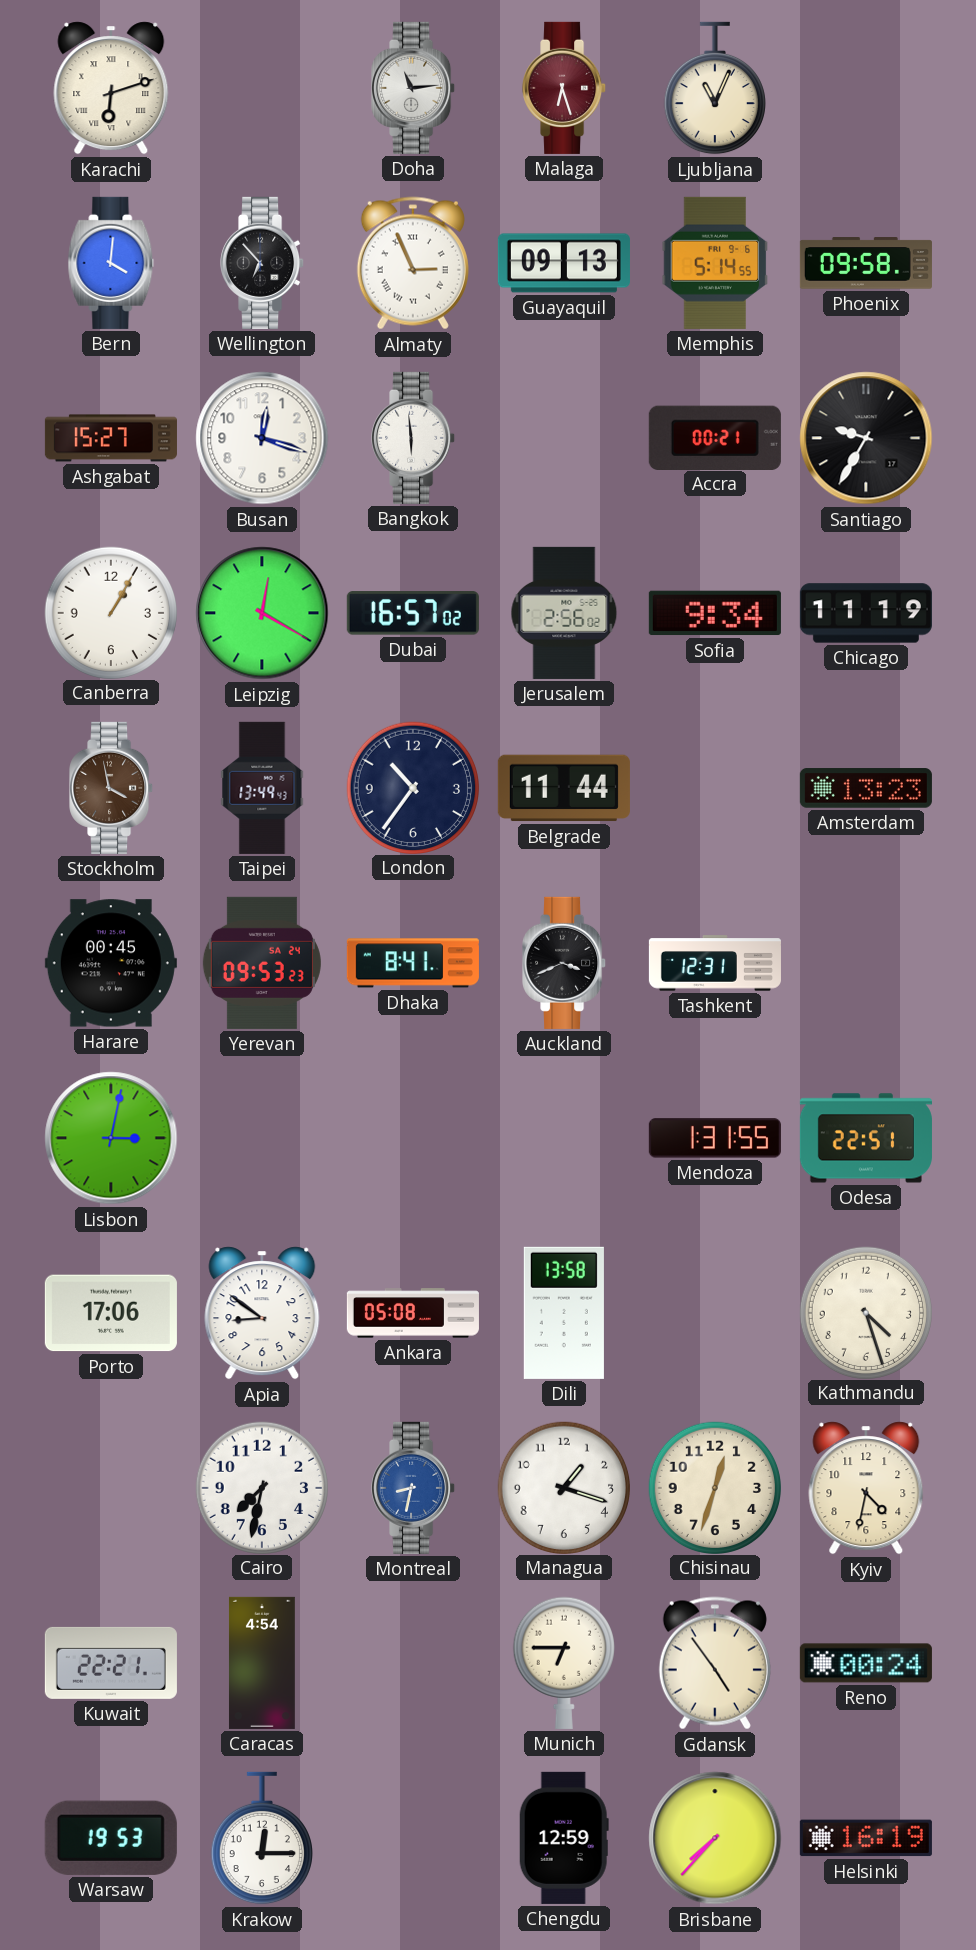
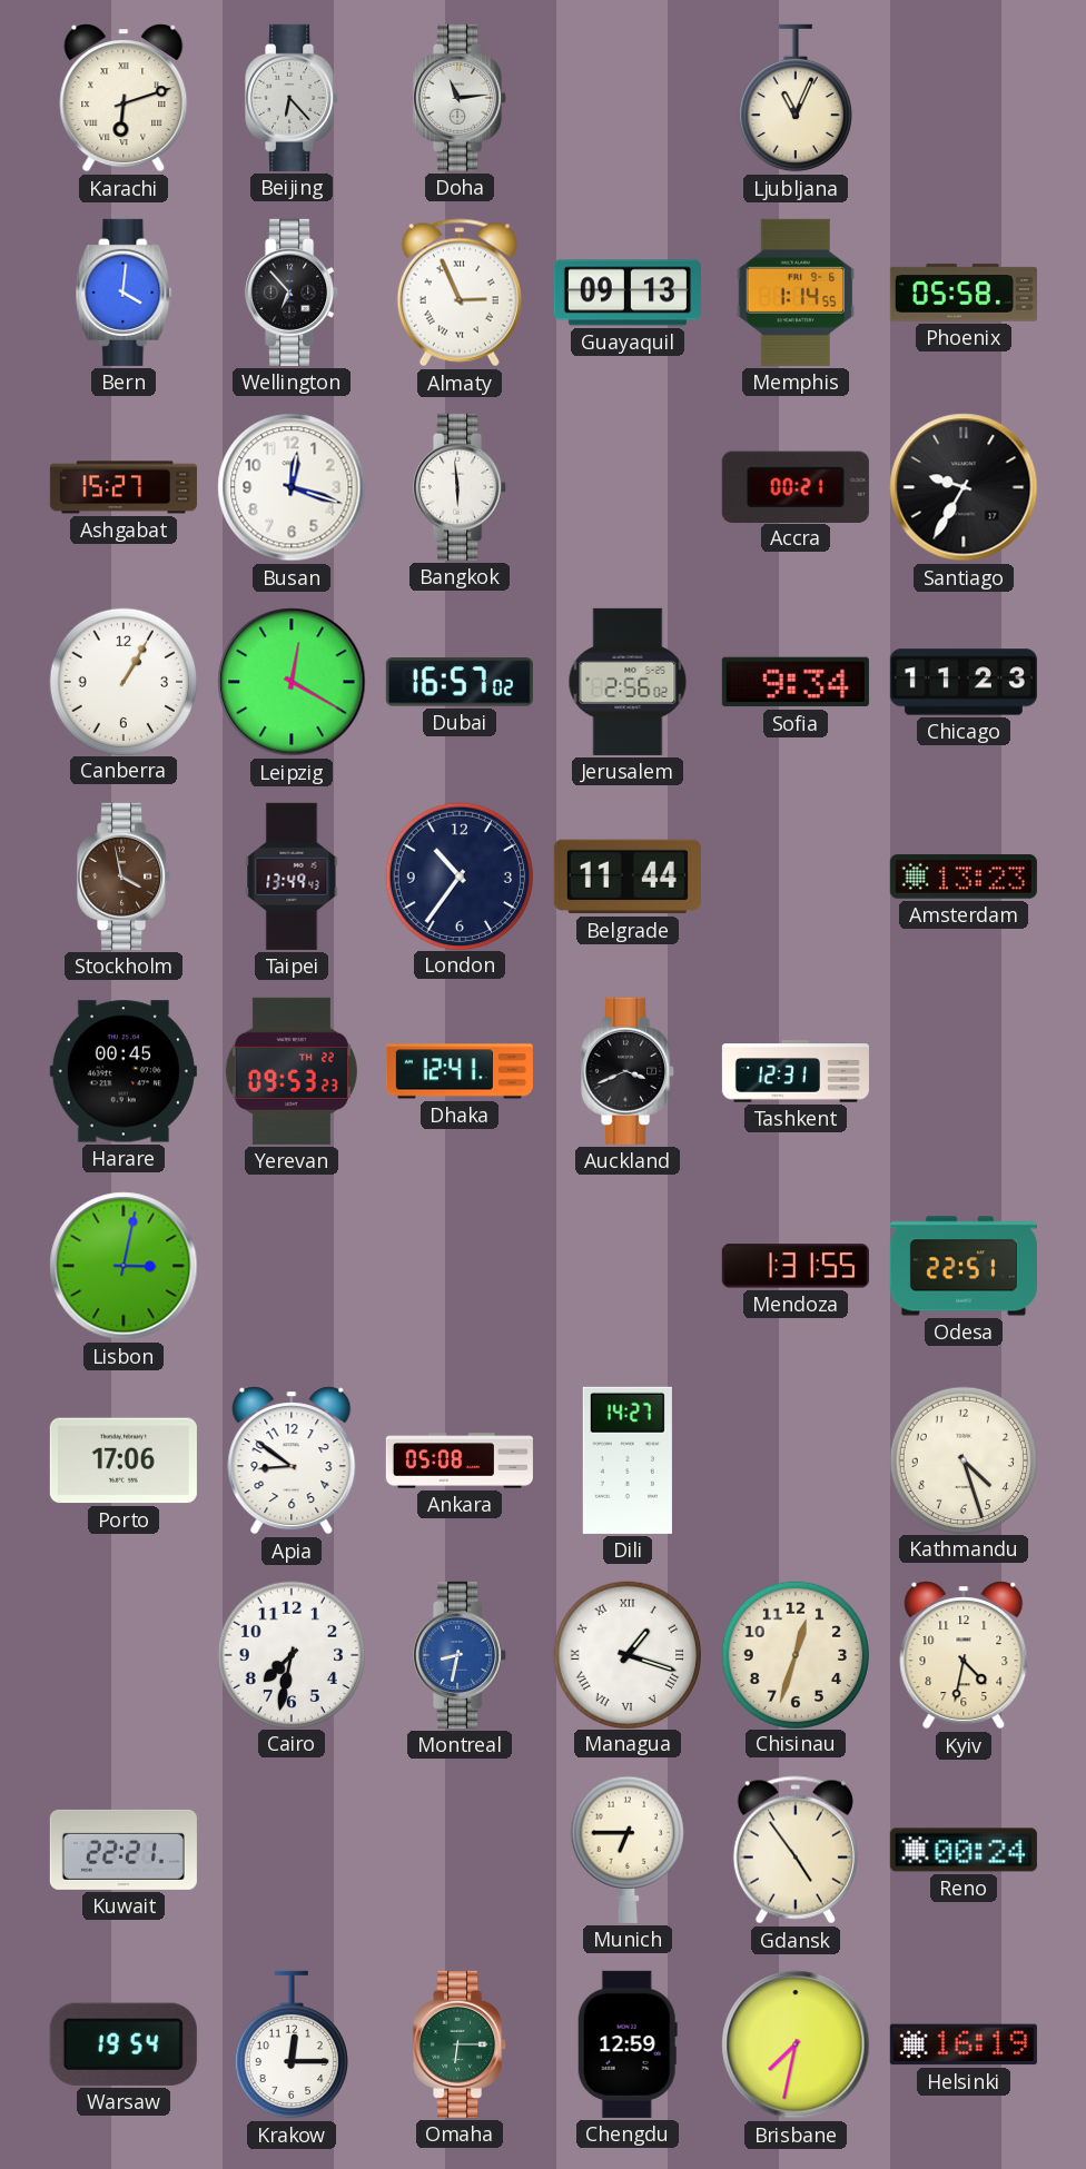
Beijing: none -> 6:23 (293, 98)
Malaga: 6:27 -> none (565, 88)
Memphis: 5:14 -> 1:14 (796, 293)
Phoenix: 09:58 -> 05:58 (964, 293)
Chicago: 11:19 -> 11:23 (964, 682)
Yerevan date: SA 24 -> TH 22 (292, 1071)
Dhaka: 8:41 -> 12:41 (460, 1071)
Dili: 13:58 -> 14:27 (628, 1460)
Managua numerals: Arabic -> Roman (626, 1654)
Caracas: 4:54 -> none (262, 1663)
Warsaw: 19:53 -> 19:54 (124, 2044)
Omaha: none -> 6:15 (461, 2044)
Brisbane: 7:37 -> 7:32 (796, 2044)
